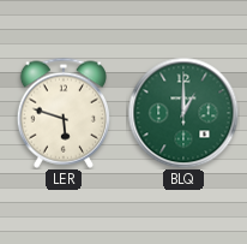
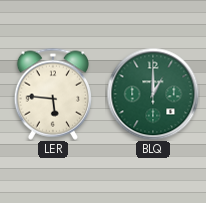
LER: 5:48 -> 5:46 (52, 94)
